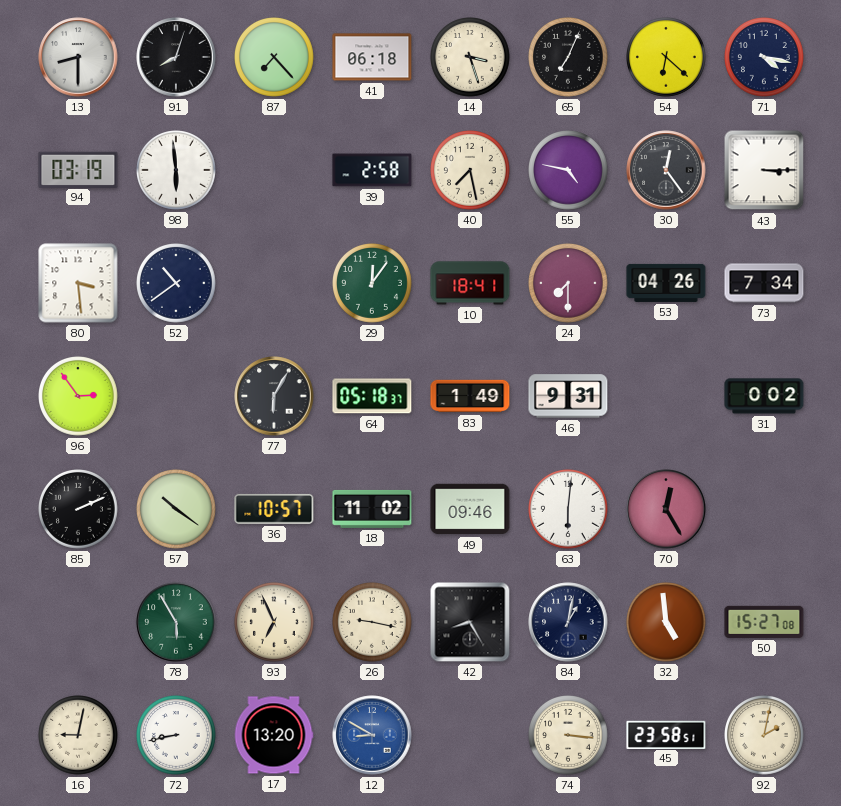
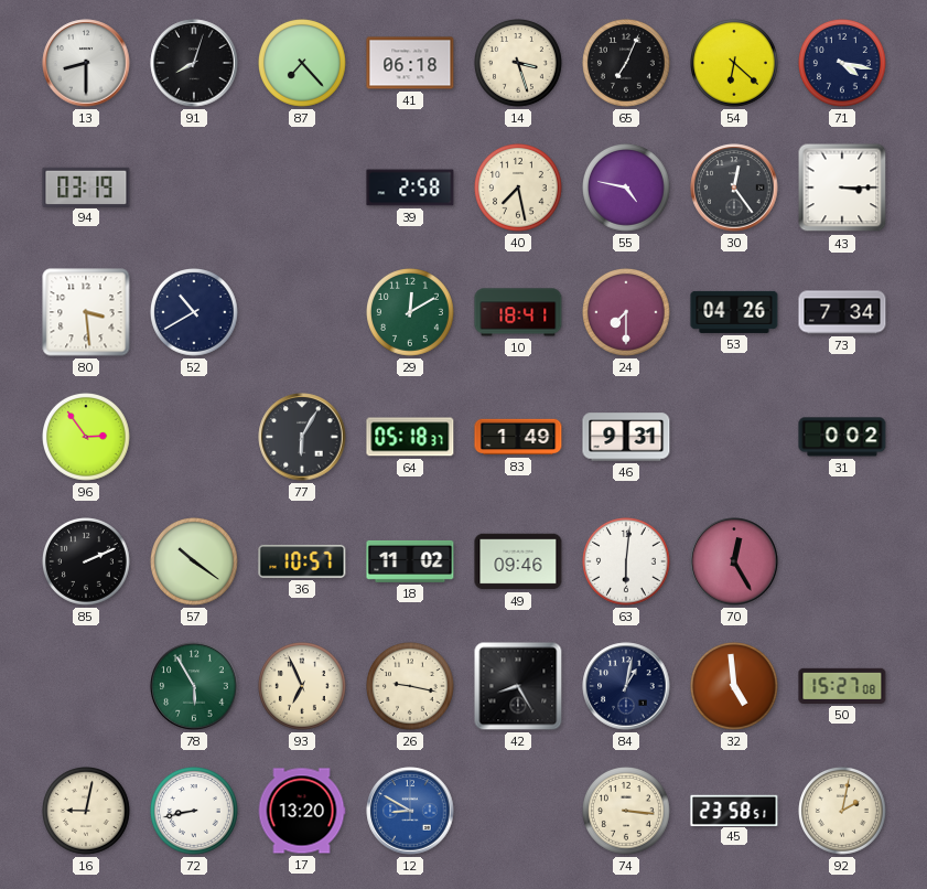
98: 5:59 -> none (177, 171)
52: 10:39 -> 10:40 (195, 313)
29: 12:06 -> 12:10 (411, 313)
